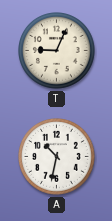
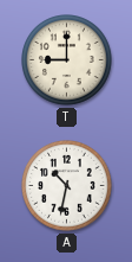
T: 9:04 -> 9:00 (67, 60)
